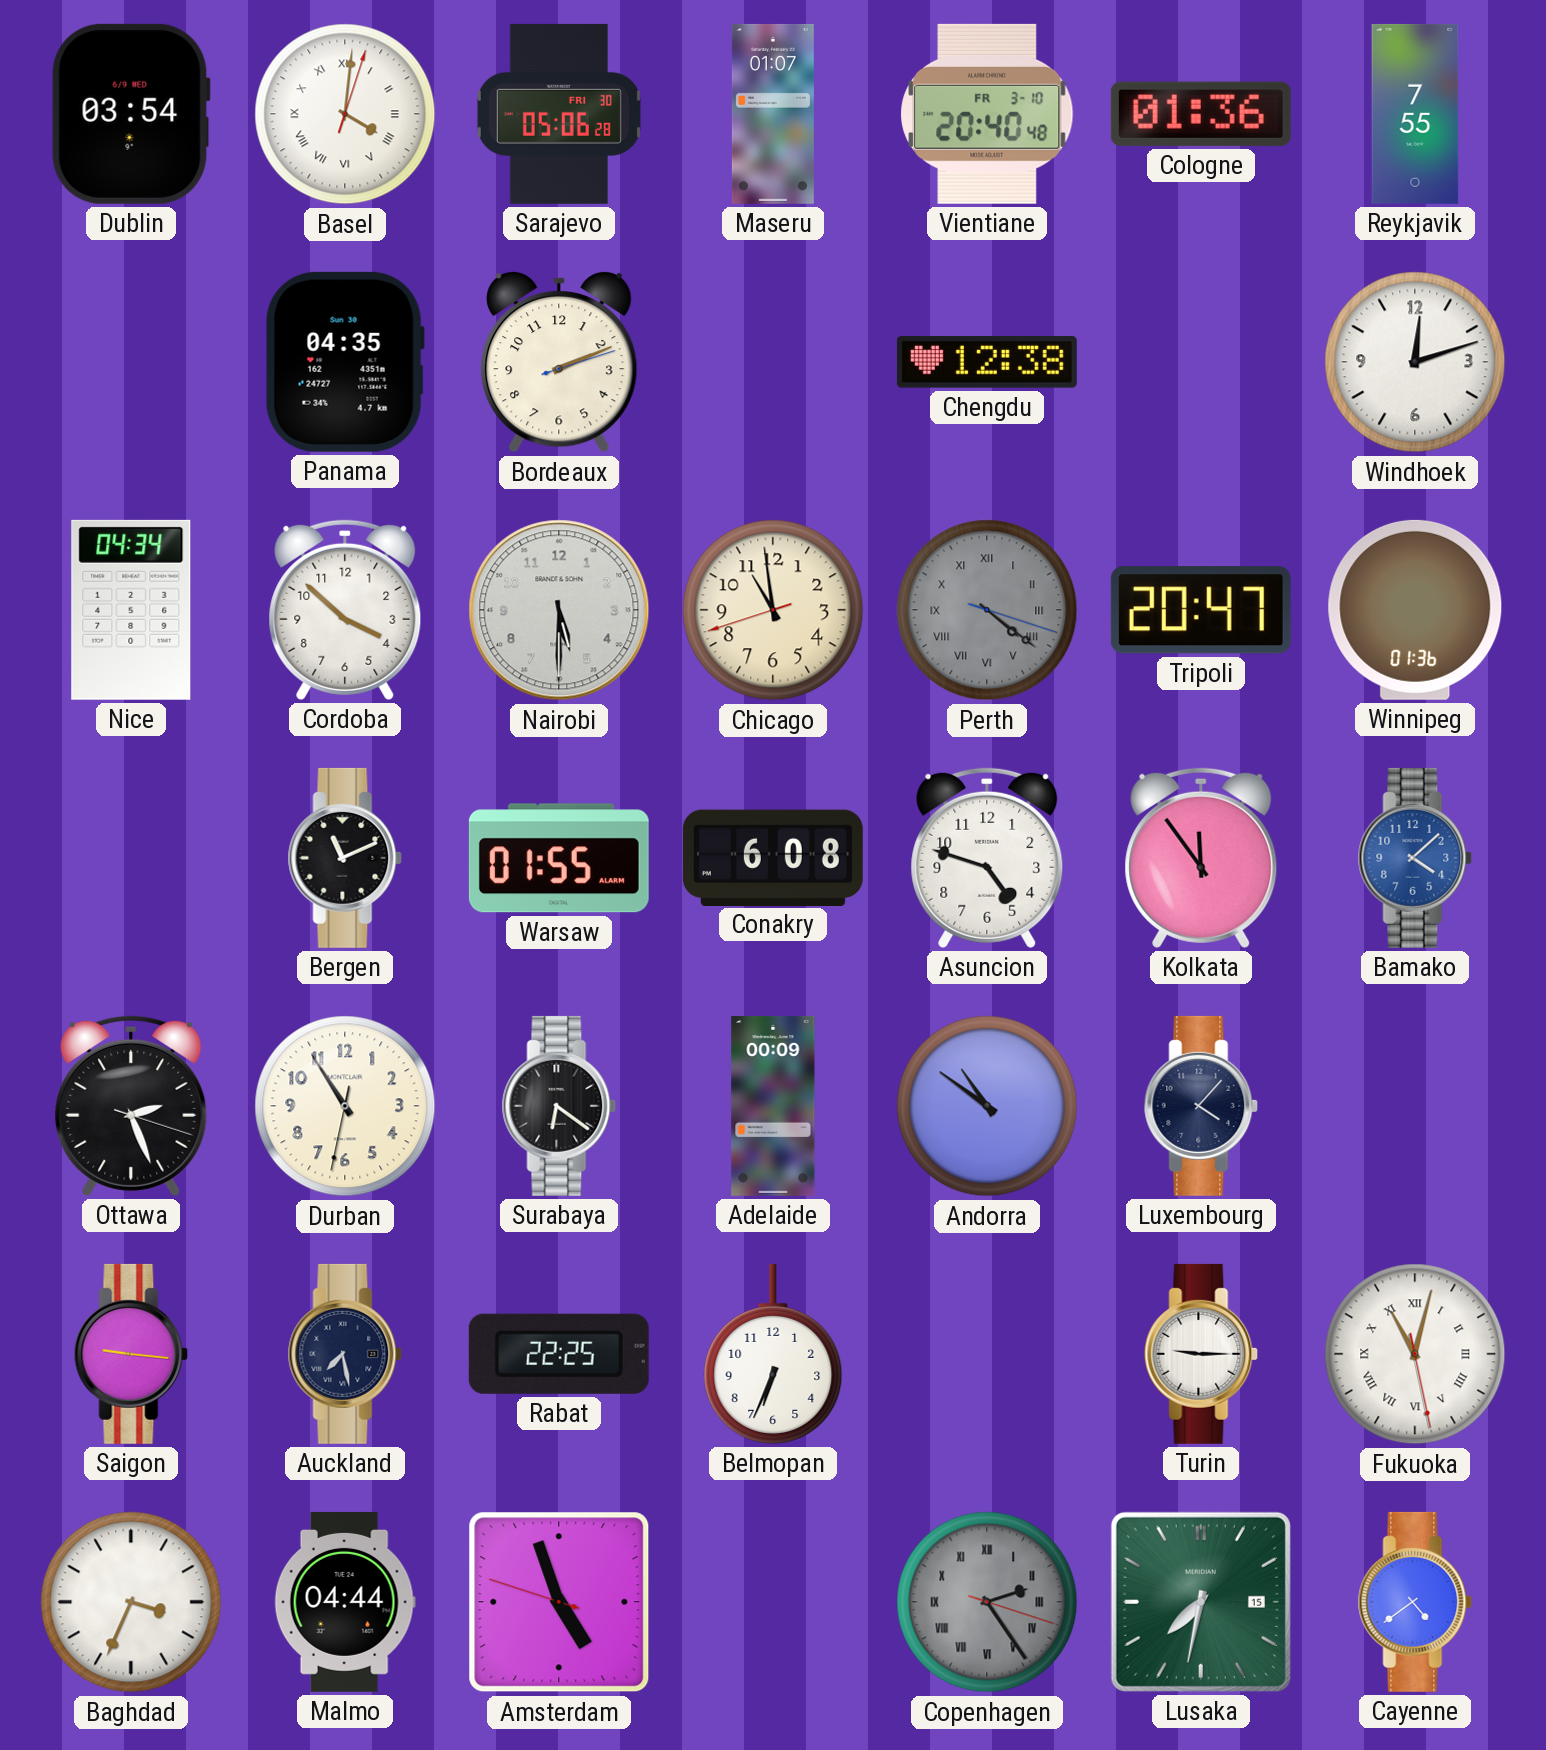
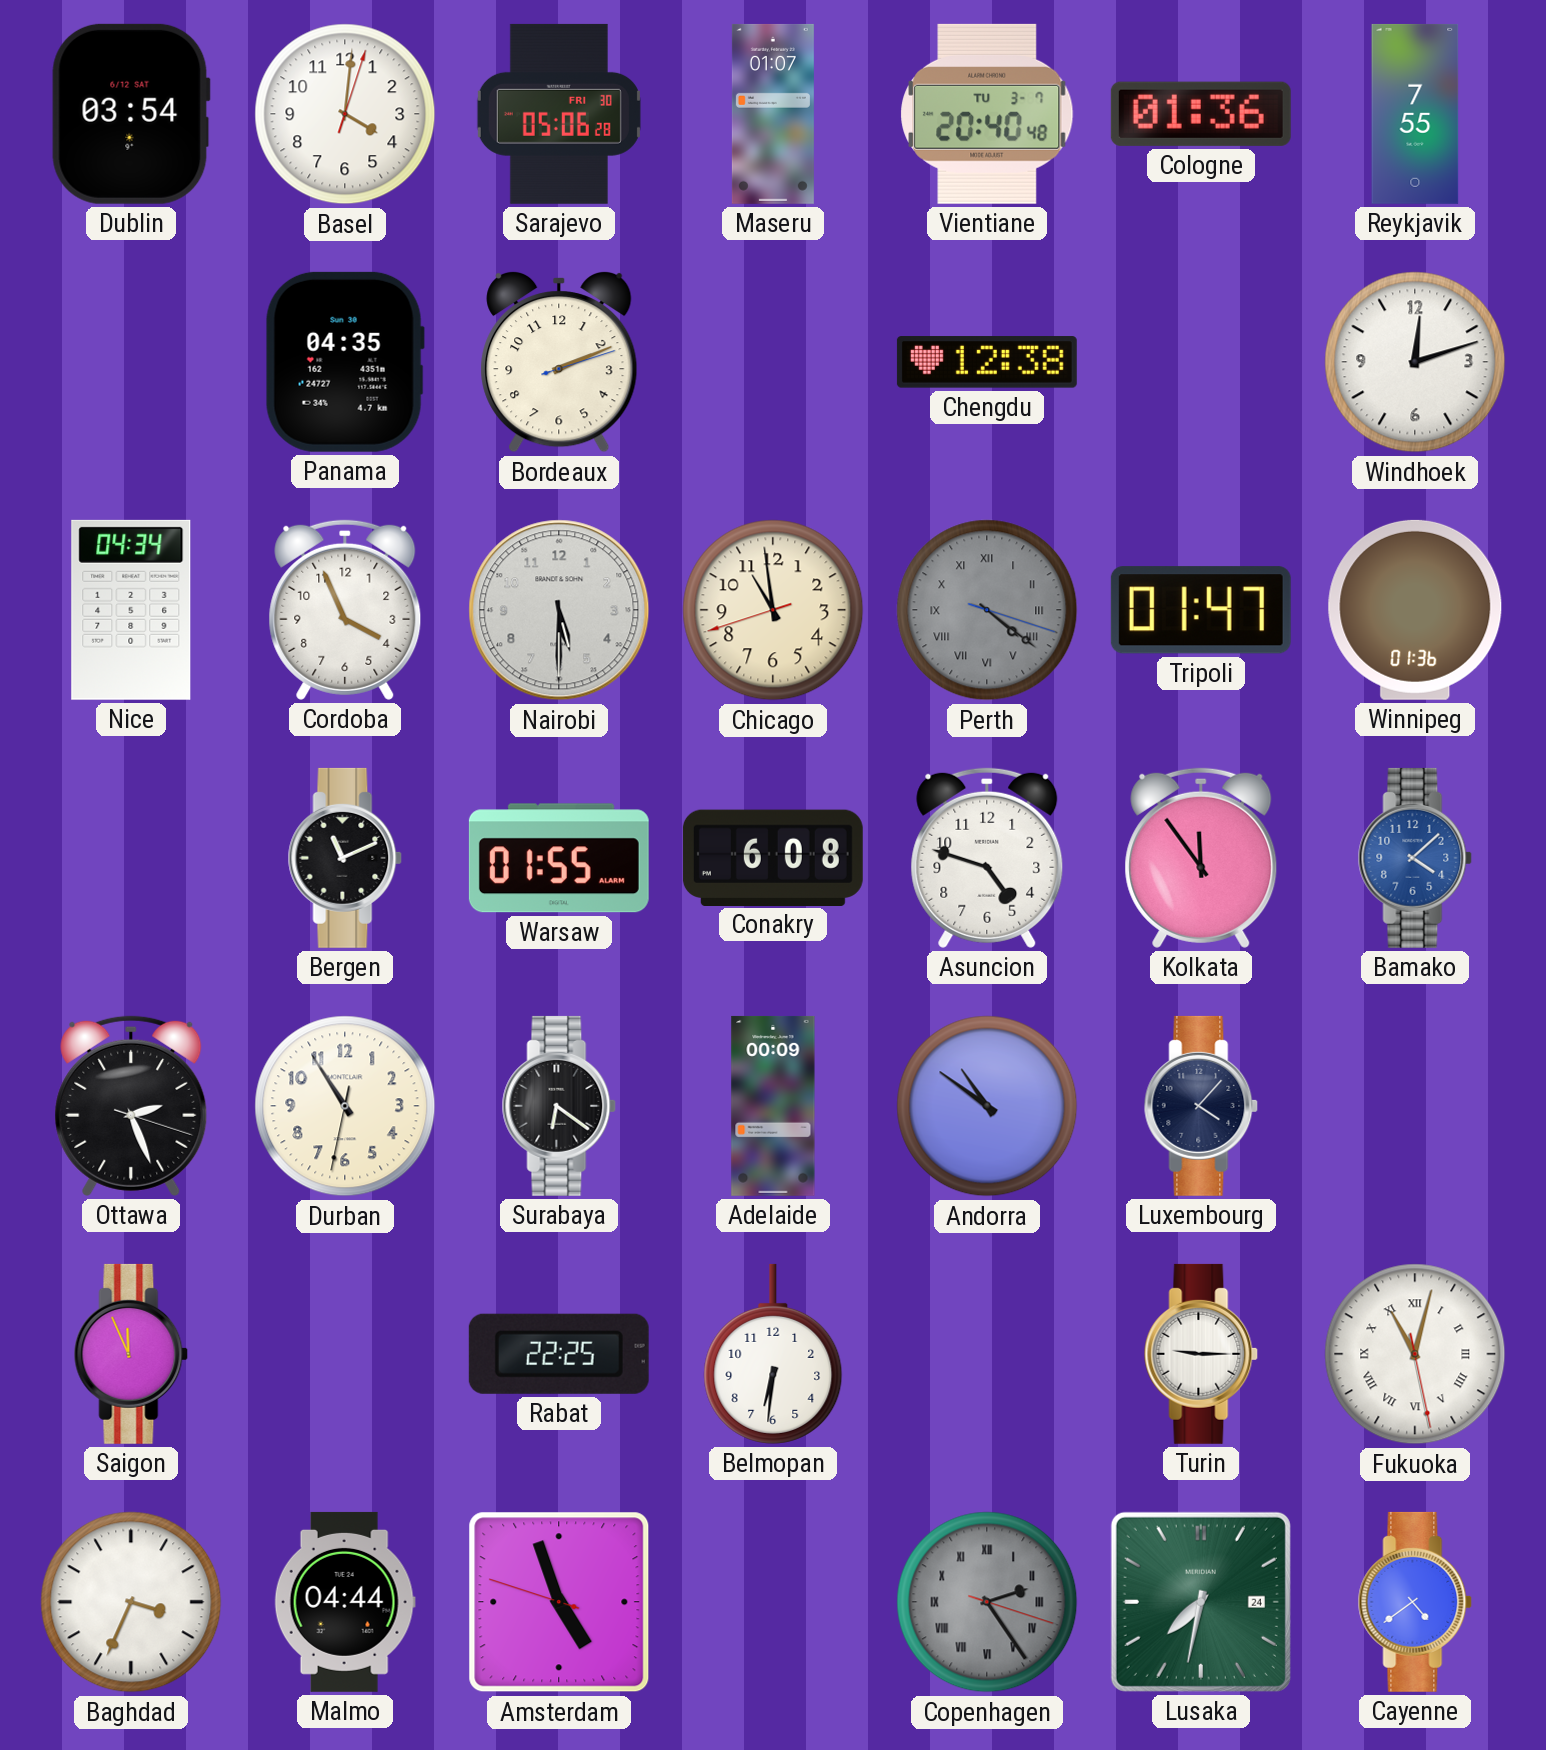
Dublin date: 6/9 WED -> 6/12 SAT (131, 114)
Basel numerals: Roman -> Arabic (345, 114)
Vientiane date: FR 3-10 -> TU 3-7 (987, 114)
Cordoba: 3:52 -> 3:56 (345, 610)
Tripoli: 20:47 -> 01:47 (1201, 610)
Saigon: 9:16 -> 11:56 (131, 1354)
Auckland: 7:28 -> none (345, 1354)
Belmopan: 6:34 -> 6:31 (773, 1354)
Lusaka date: 15 -> 24 (1201, 1602)
